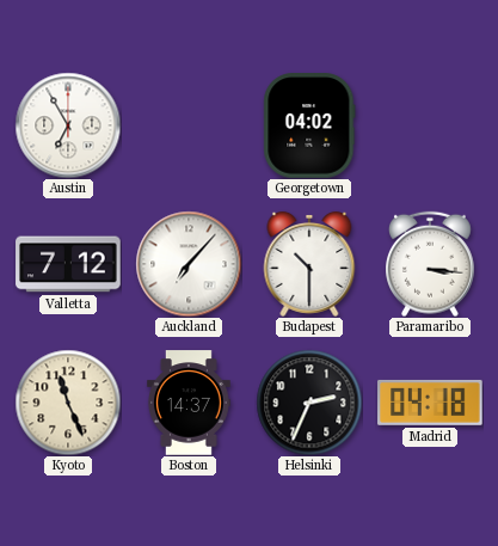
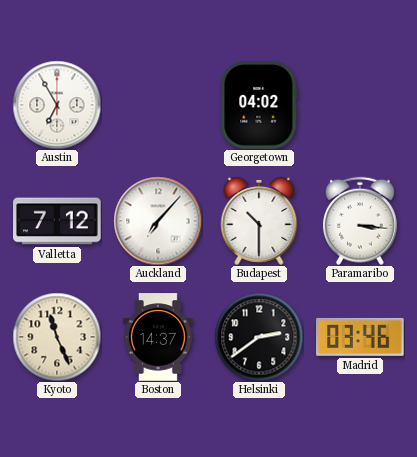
Helsinki: 2:34 -> 2:39 (259, 337)
Madrid: 04:18 -> 03:46 (360, 337)
